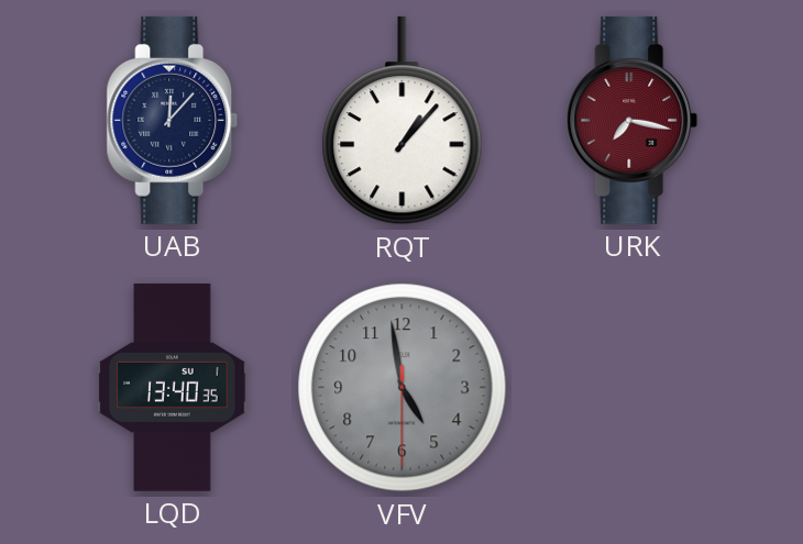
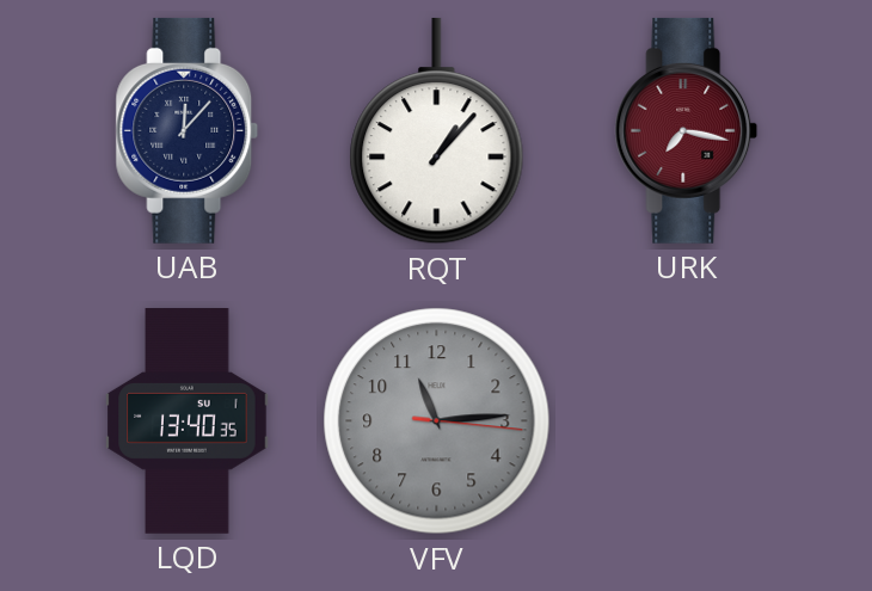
VFV: 4:58 -> 11:14 (437, 421)
